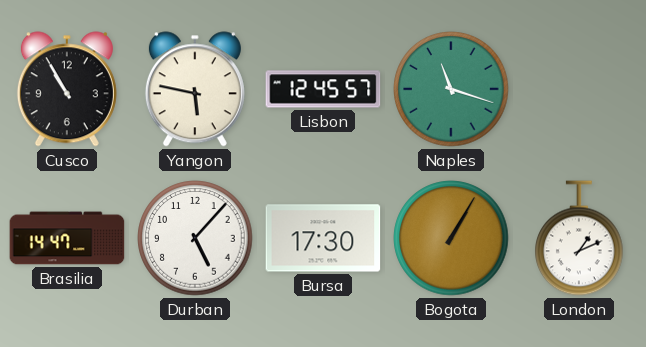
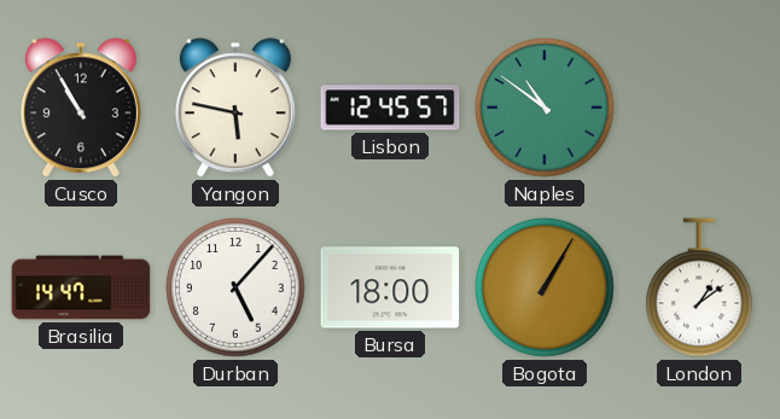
Naples: 11:18 -> 10:51 (545, 107)
Bursa: 17:30 -> 18:00 (390, 287)
London: 1:11 -> 1:09 (700, 287)
